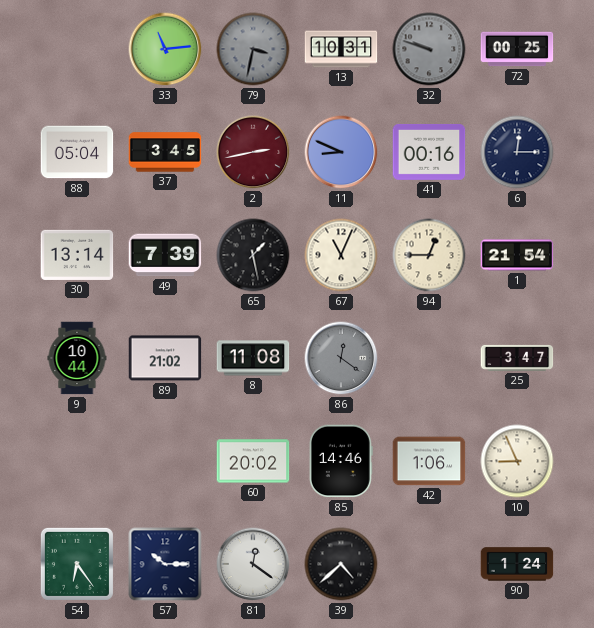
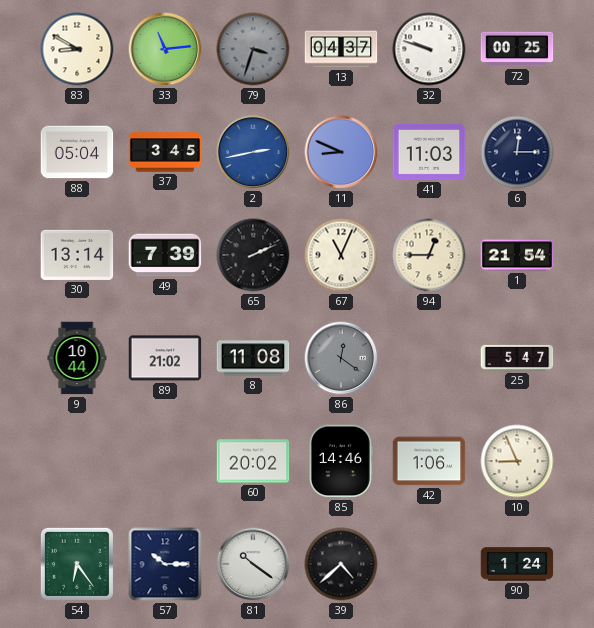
83: none -> 8:50 (77, 49)
79: 3:32 -> 3:33 (253, 49)
13: 10:31 -> 04:37 (341, 49)
32 dial: grey -> white (429, 49)
2 dial: burgundy -> blue (253, 152)
41: 00:16 -> 11:03 (429, 152)
65: 1:28 -> 2:11 (253, 255)
25: 3:47 -> 5:47 (517, 358)
81: 12:21 -> 10:21 (253, 564)
